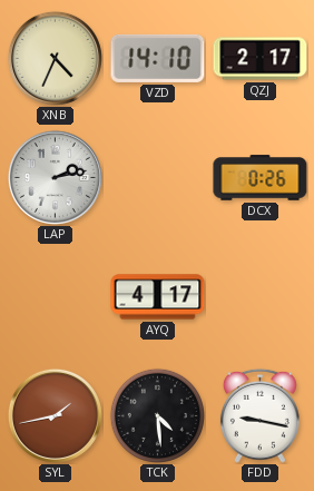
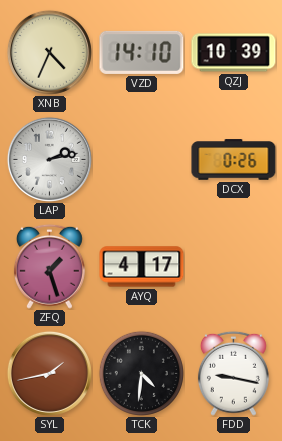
QZJ: 2:17 -> 10:39 (234, 53)
ZFQ: none -> 1:27 (49, 266)
TCK: 4:29 -> 4:31 (141, 373)
